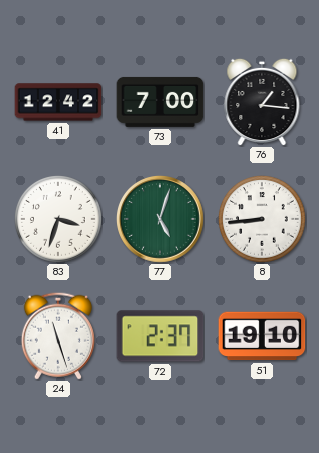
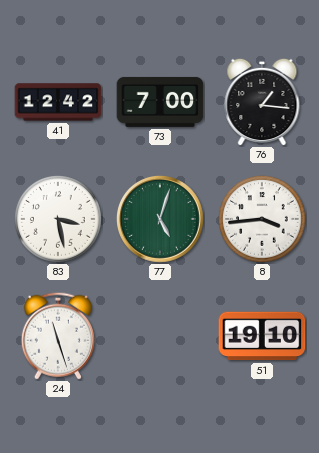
83: 3:33 -> 3:28 (59, 220)
8: 8:44 -> 3:44 (263, 220)
72: 2:37 -> none (160, 336)
